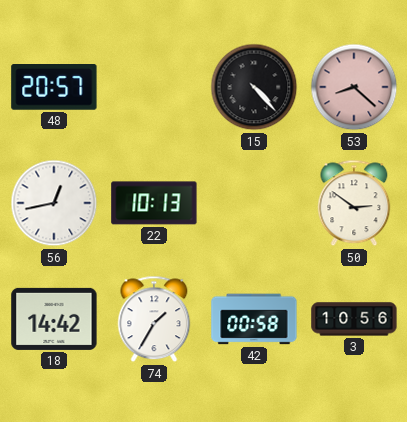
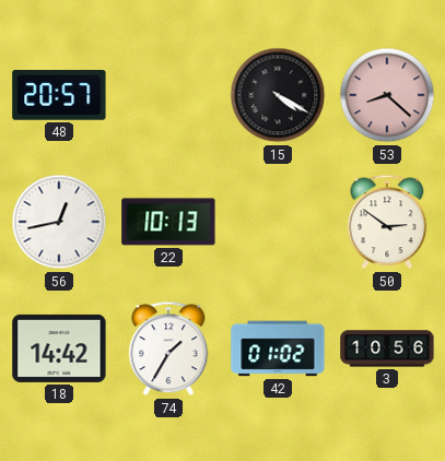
15: 4:23 -> 4:20 (278, 95)
42: 00:58 -> 01:02 (278, 348)
